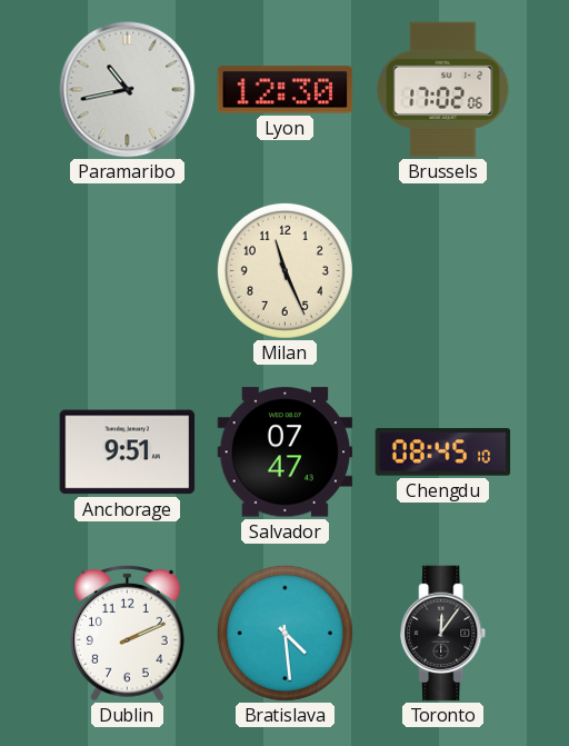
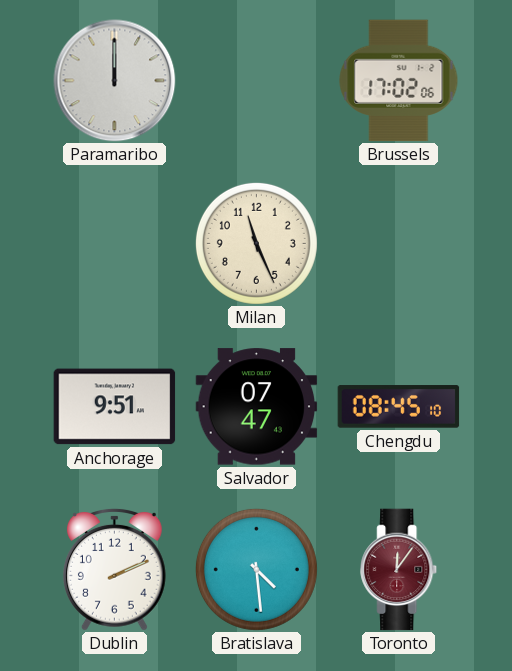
Paramaribo: 10:43 -> 12:00 (115, 81)
Lyon: 12:30 -> none (286, 90)
Toronto dial: black -> burgundy (399, 570)
